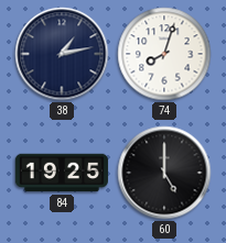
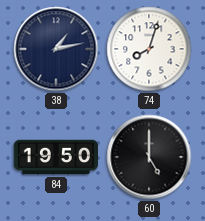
84: 19:25 -> 19:50 (56, 157)
